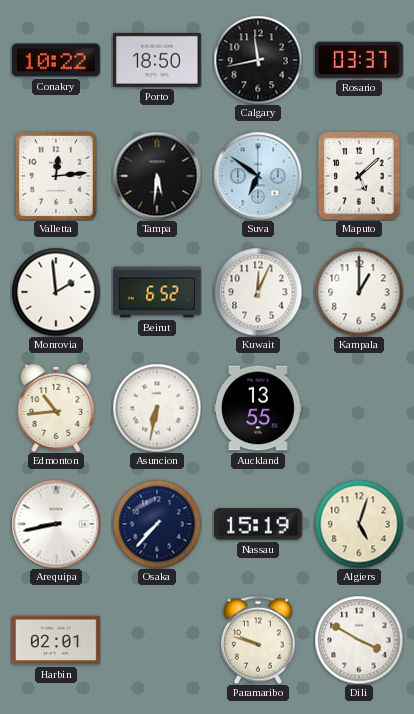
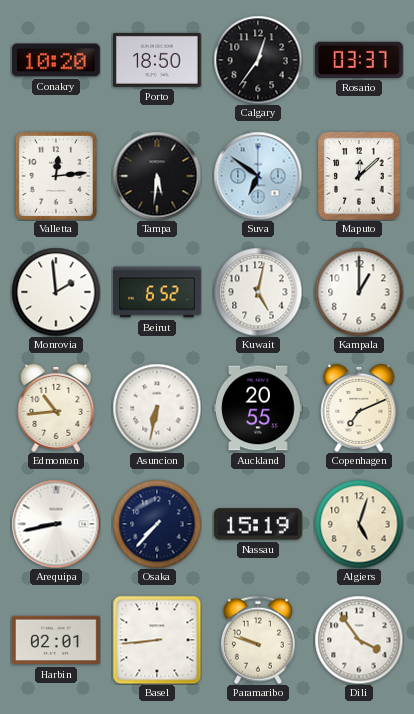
Conakry: 10:22 -> 10:20 (56, 60)
Calgary: 11:43 -> 12:36 (258, 60)
Maputo: 5:08 -> 12:08 (359, 176)
Kuwait: 12:04 -> 5:02 (258, 292)
Auckland: 13:55 -> 20:55 (259, 408)
Copenhagen: none -> 7:11 (359, 408)
Basel: none -> 8:44 (157, 640)
Dili: 3:50 -> 3:54 (359, 640)
